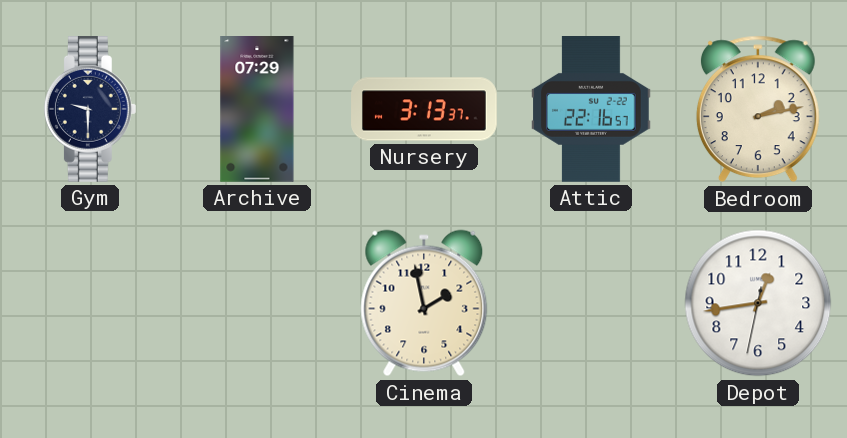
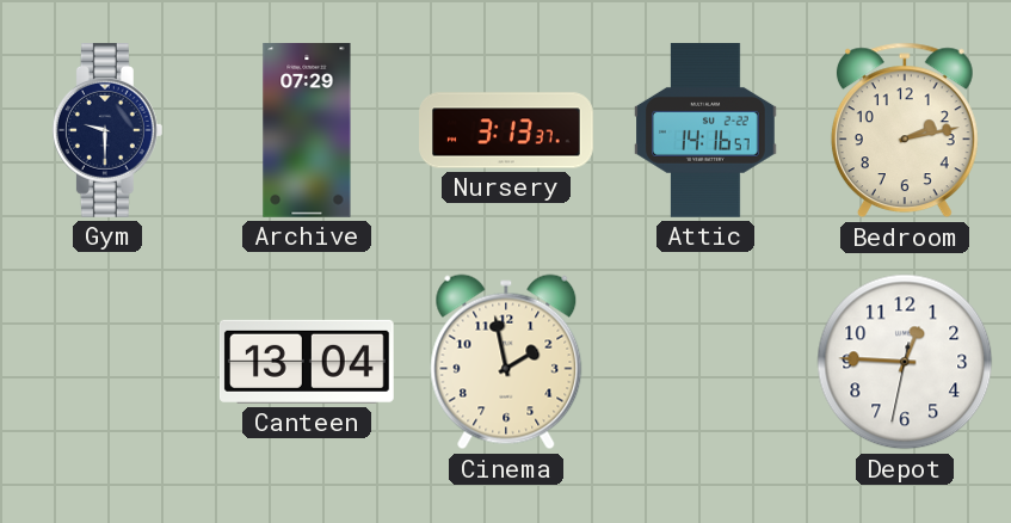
Attic: 22:16 -> 14:16 (705, 131)
Canteen: none -> 13:04 (307, 362)
Depot: 12:43 -> 12:45 (905, 362)
